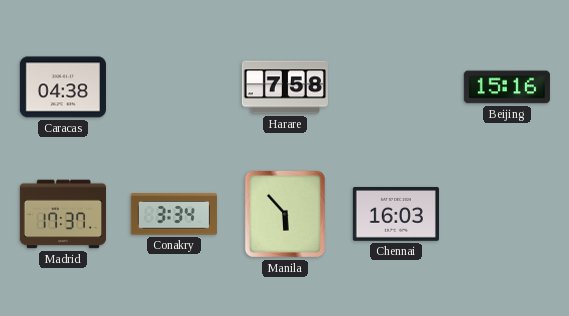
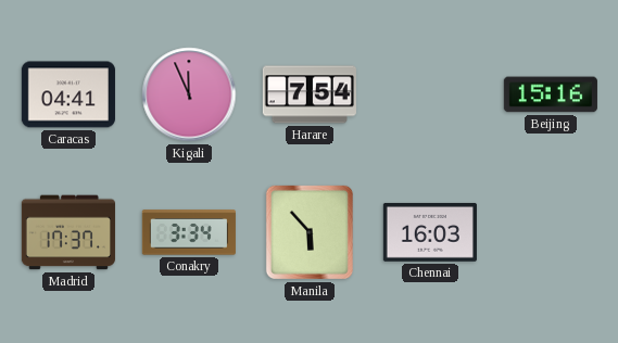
Caracas: 04:38 -> 04:41 (68, 94)
Kigali: none -> 11:56 (189, 94)
Harare: 7:58 -> 7:54 (310, 94)
